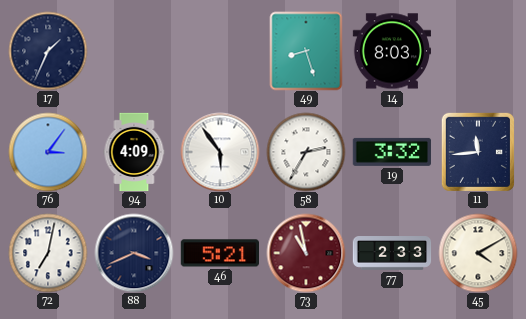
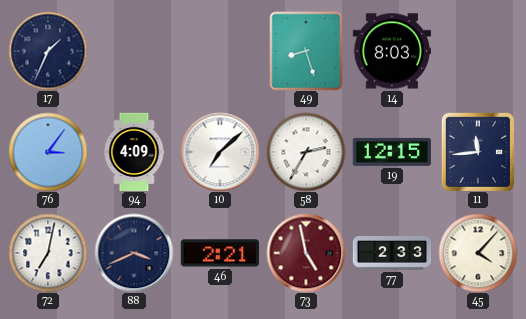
10: 5:54 -> 7:08 (220, 152)
19: 3:32 -> 12:15 (391, 152)
46: 5:21 -> 2:21 (219, 253)
73: 10:58 -> 4:58 (306, 253)
45: 4:10 -> 4:07 (478, 253)
